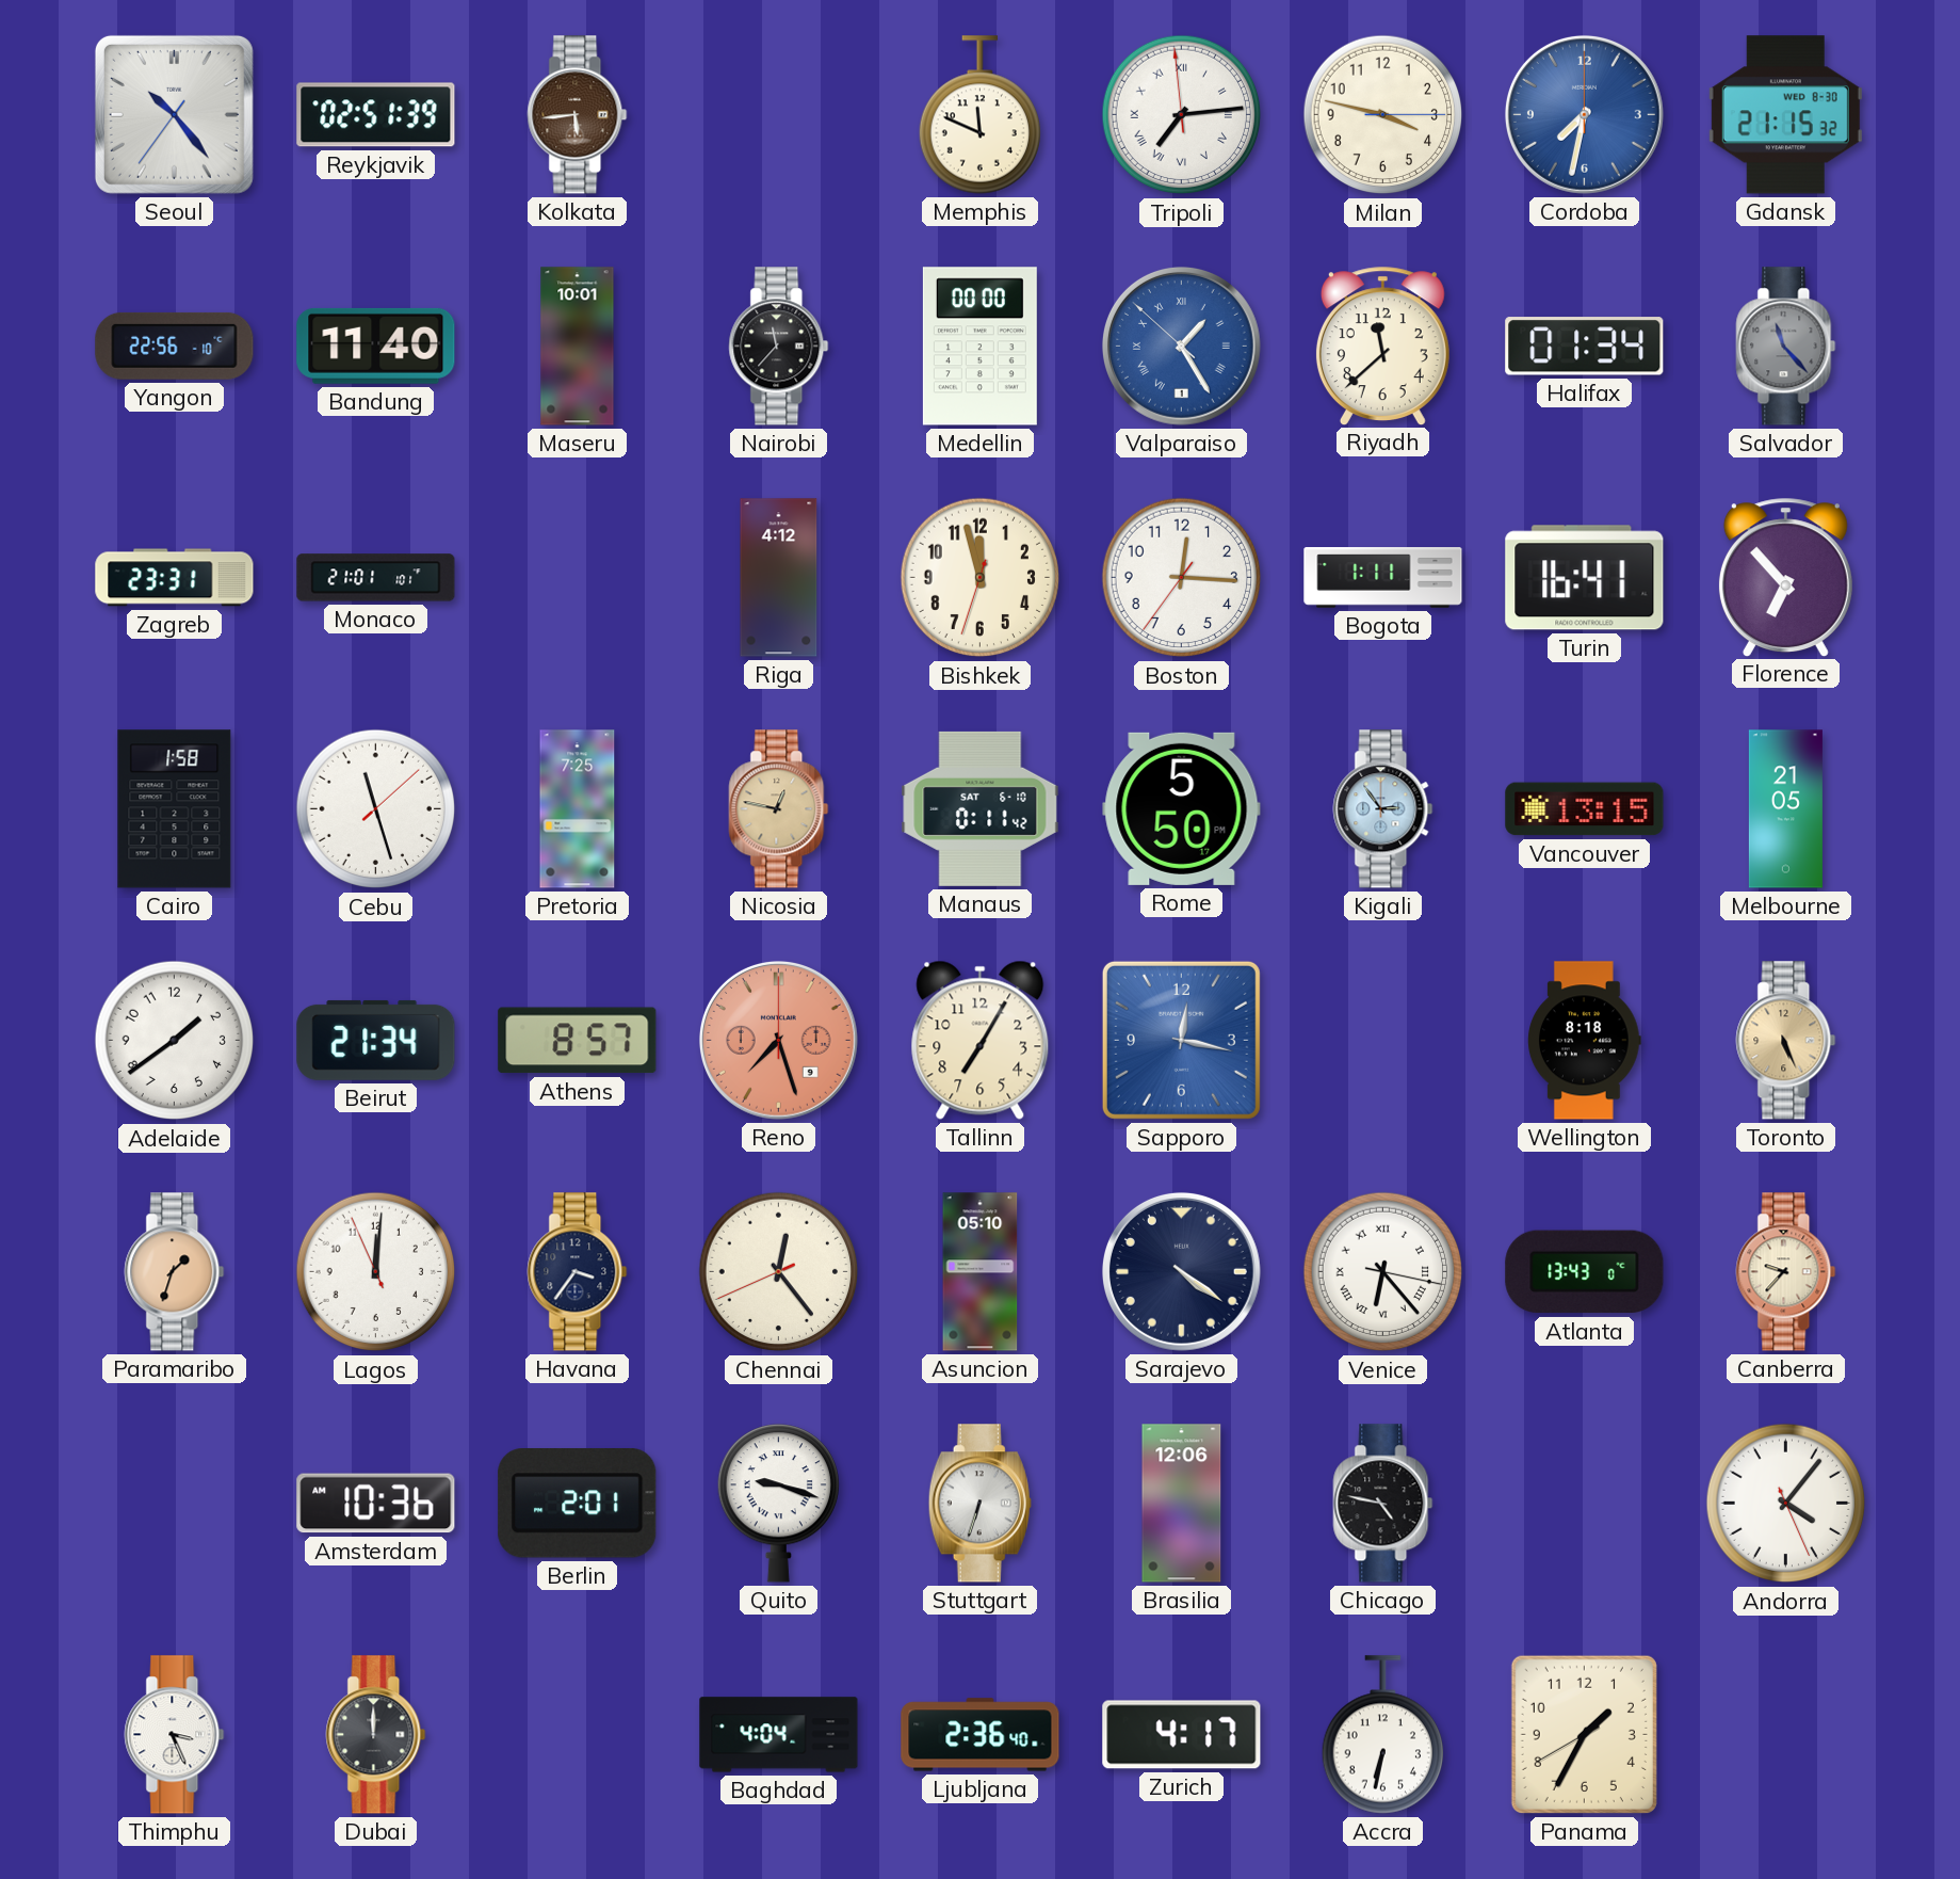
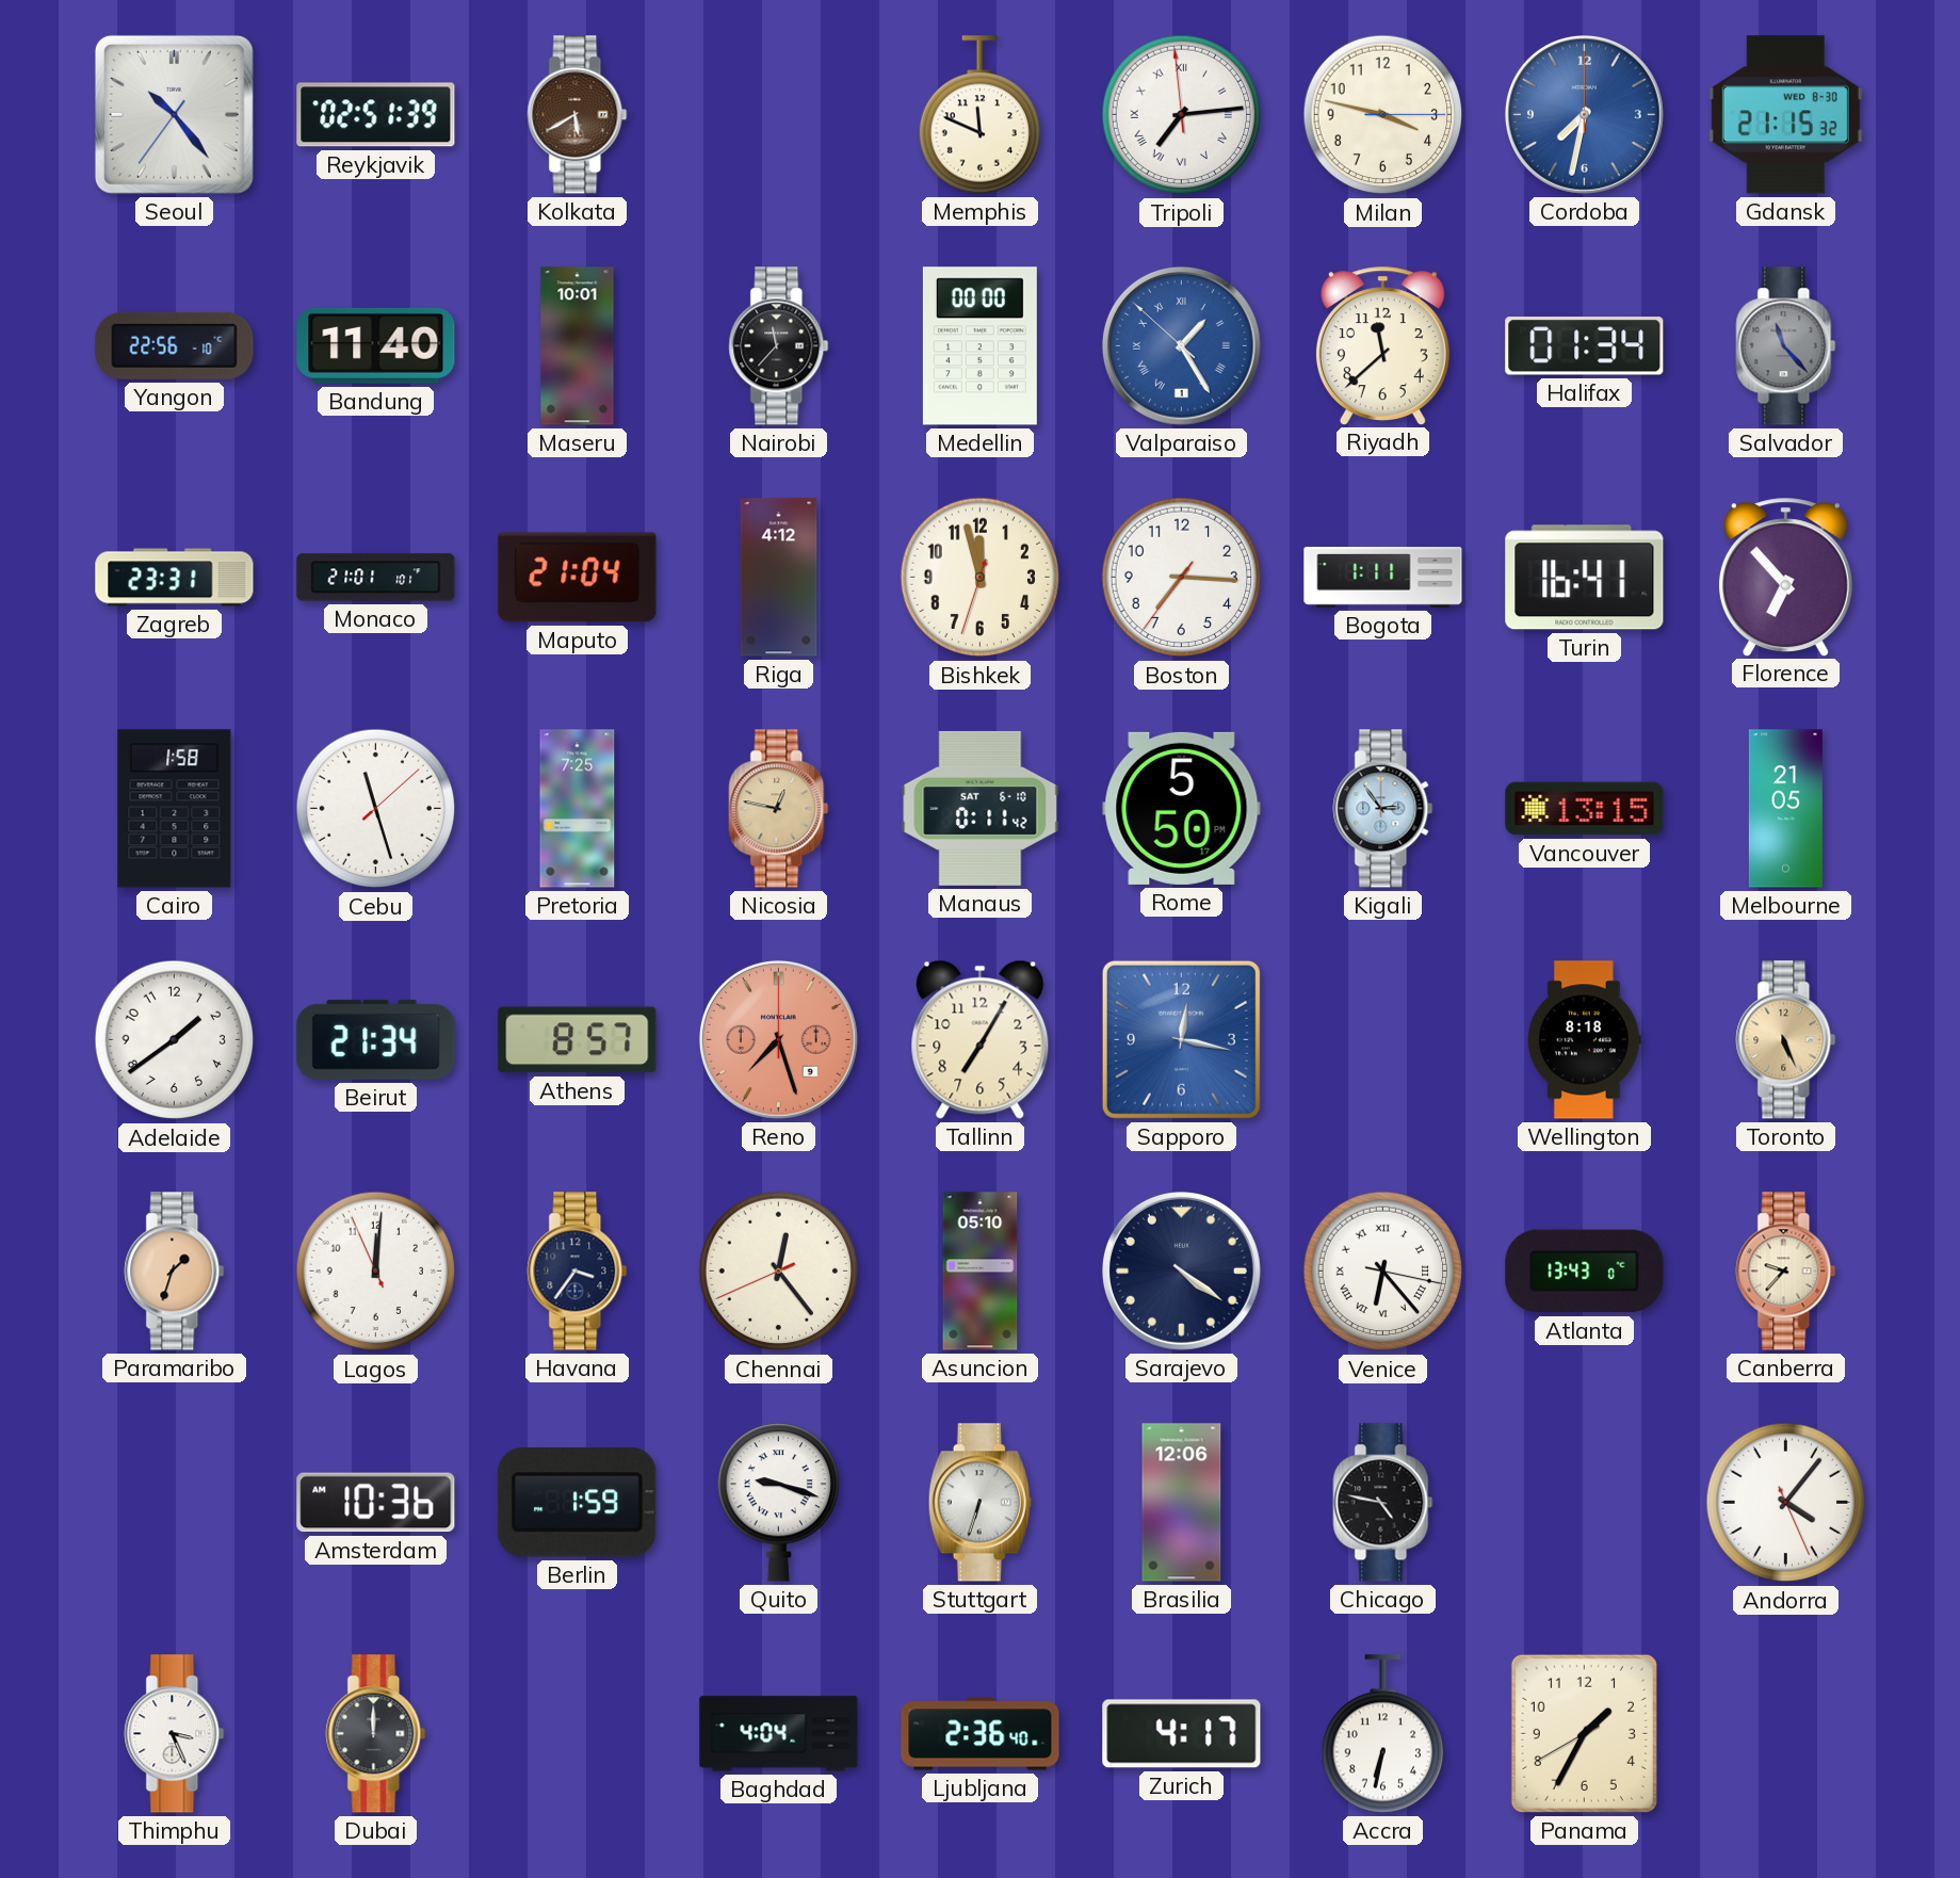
Kolkata: 5:44 -> 5:40 (578, 115)
Maputo: none -> 21:04 (578, 578)
Boston: 12:15 -> 7:15 (1182, 578)
Berlin: 2:01 -> 1:59 (578, 1503)
